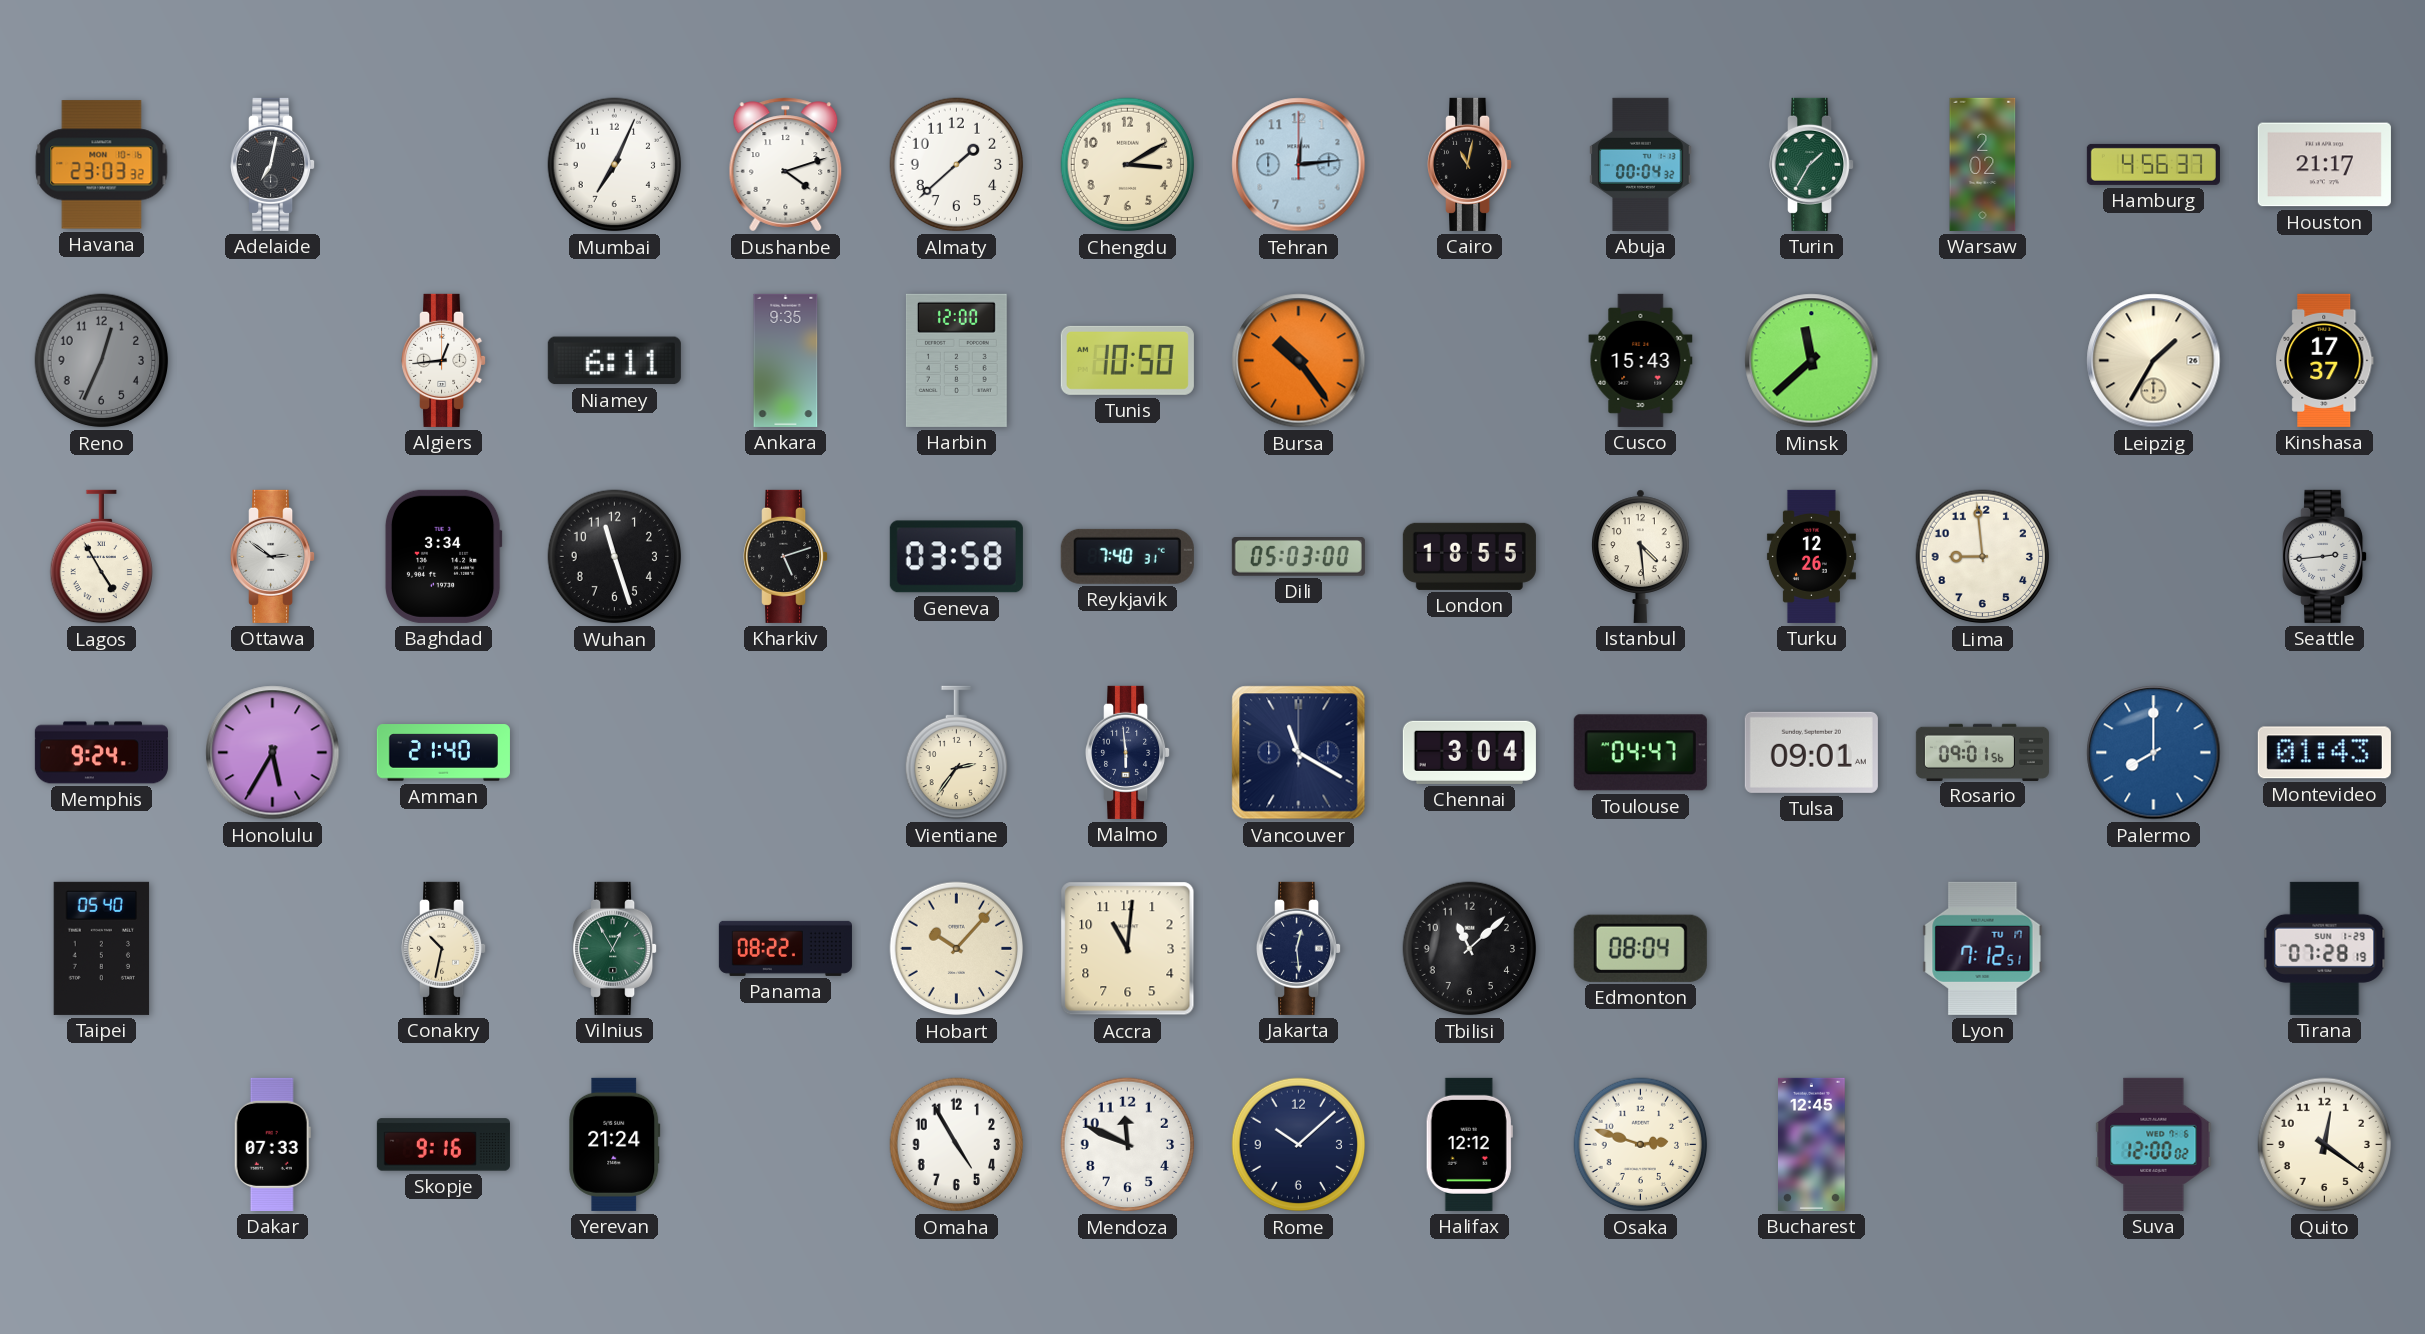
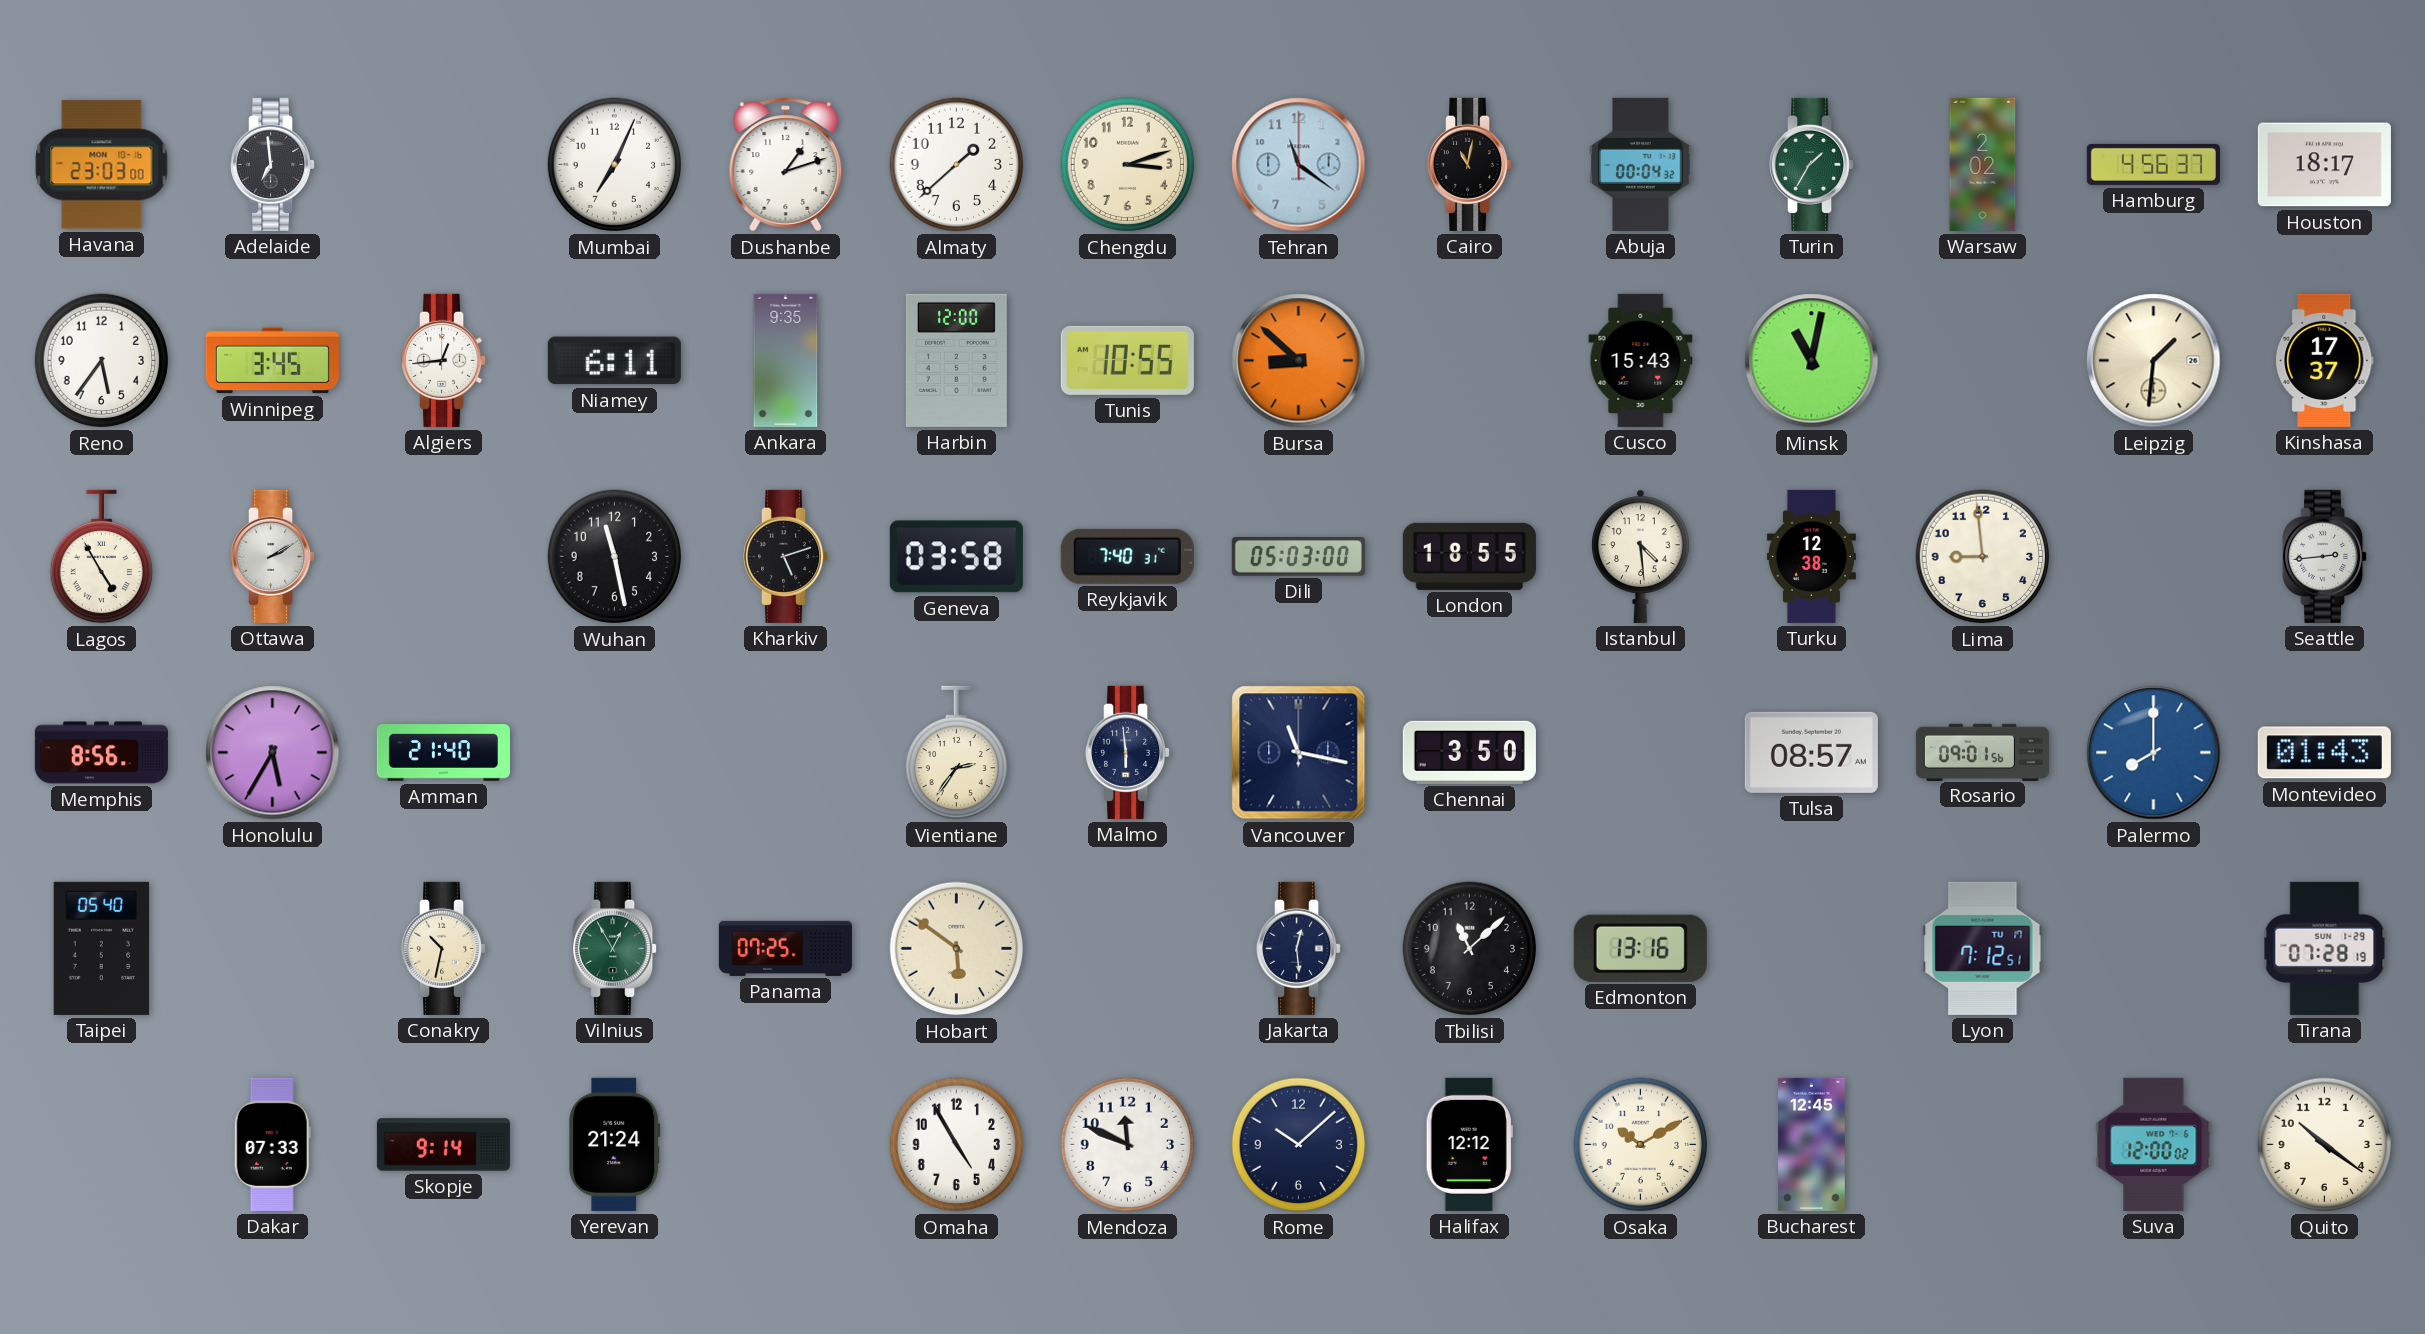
Havana: 23:03:32 -> 23:03:00 (102, 165)
Adelaide: 7:02 -> 6:59 (273, 164)
Dushanbe: 4:12 -> 1:12 (786, 165)
Chengdu: 3:10 -> 3:12 (1128, 165)
Tehran: 12:14 -> 11:21 (1299, 165)
Houston: 21:17 -> 18:17 (2324, 165)
Reno: 12:34 -> 5:36 (102, 361)
Reno dial: grey -> white (102, 361)
Winnipeg: none -> 3:45 (272, 361)
Tunis: 10:50 -> 10:55 (1127, 360)
Bursa: 10:24 -> 8:52 (1299, 361)
Minsk: 11:38 -> 11:02 (1812, 361)
Leipzig: 1:35 -> 1:31 (2154, 361)
Ottawa: 2:51 -> 2:10 (273, 556)
Baghdad: 3:34 -> none (443, 556)
Wuhan: 11:27 -> 11:28 (615, 557)
Turku: 12:26 -> 12:38 (1811, 556)
Memphis: 9:24 -> 8:56 (101, 753)
Vancouver: 11:20 -> 11:17 (1299, 753)
Chennai: 3:04 -> 3:50 (1469, 752)
Toulouse: 04:47 -> none (1640, 753)
Tulsa: 09:01 -> 08:57 (1811, 752)
Panama: 08:22 -> 07:25 (785, 948)
Hobart: 10:07 -> 5:51 (957, 949)
Accra: 11:01 -> none (1128, 949)
Edmonton: 08:04 -> 13:16 (1640, 948)
Skopje: 9:16 -> 9:14 (443, 1145)
Osaka: 2:48 -> 10:10 (1641, 1145)
Quito: 12:21 -> 10:21 (2325, 1145)
